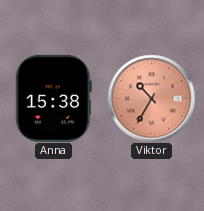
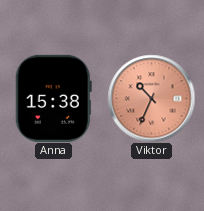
Viktor: 10:35 -> 10:34 (151, 98)
